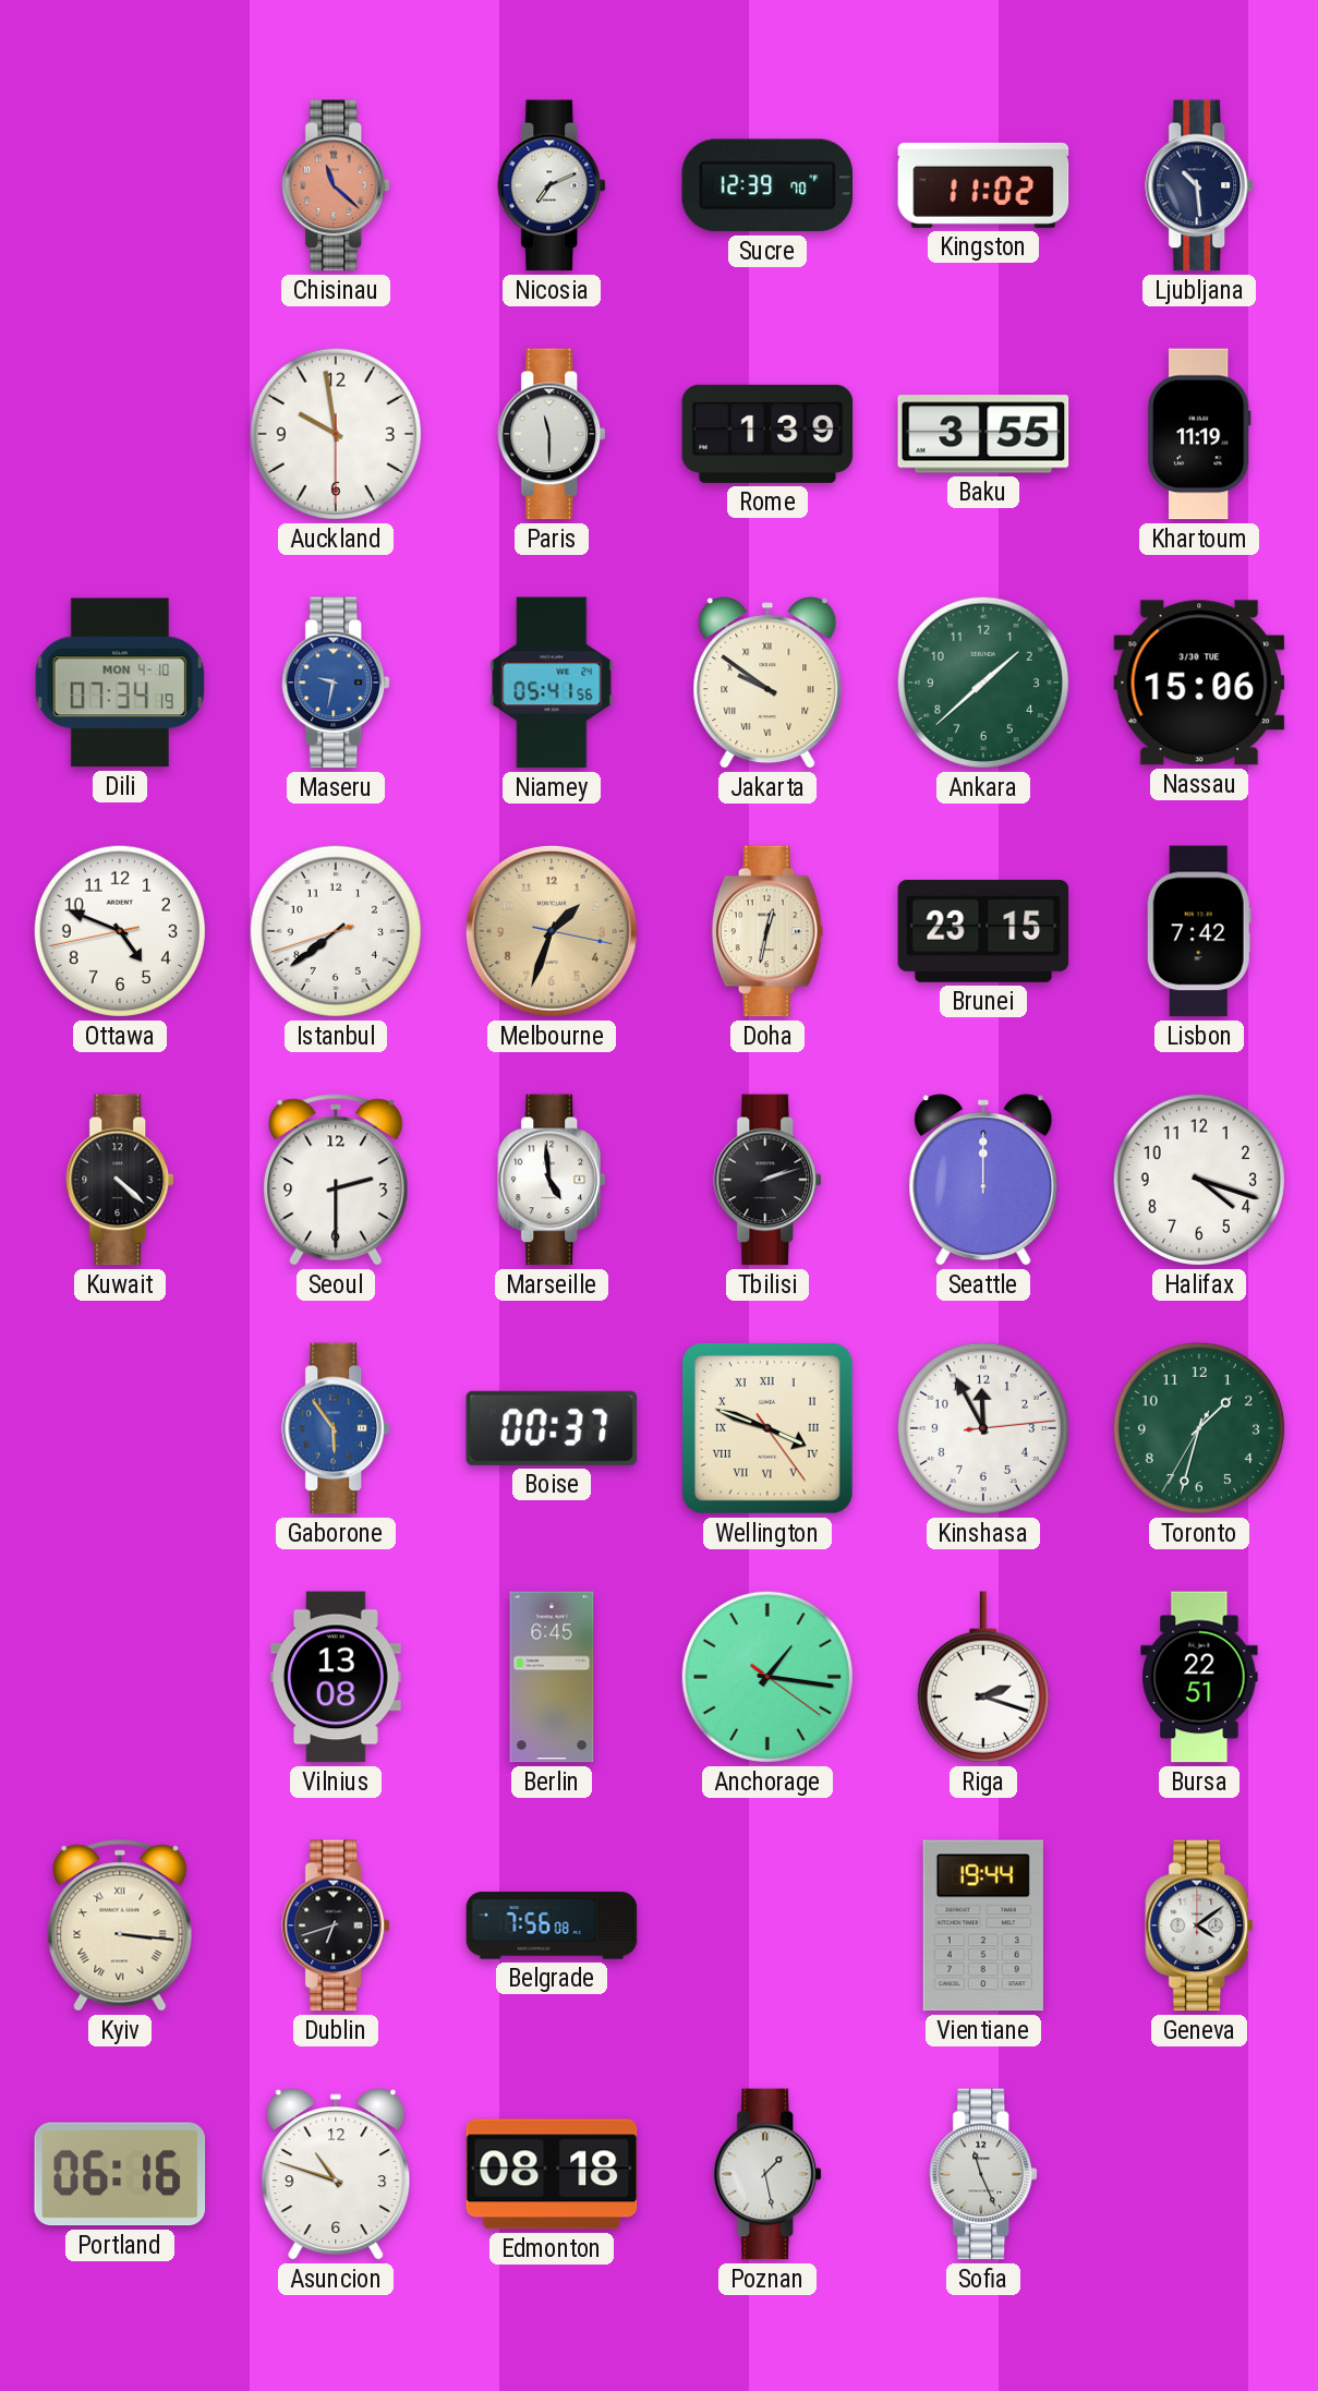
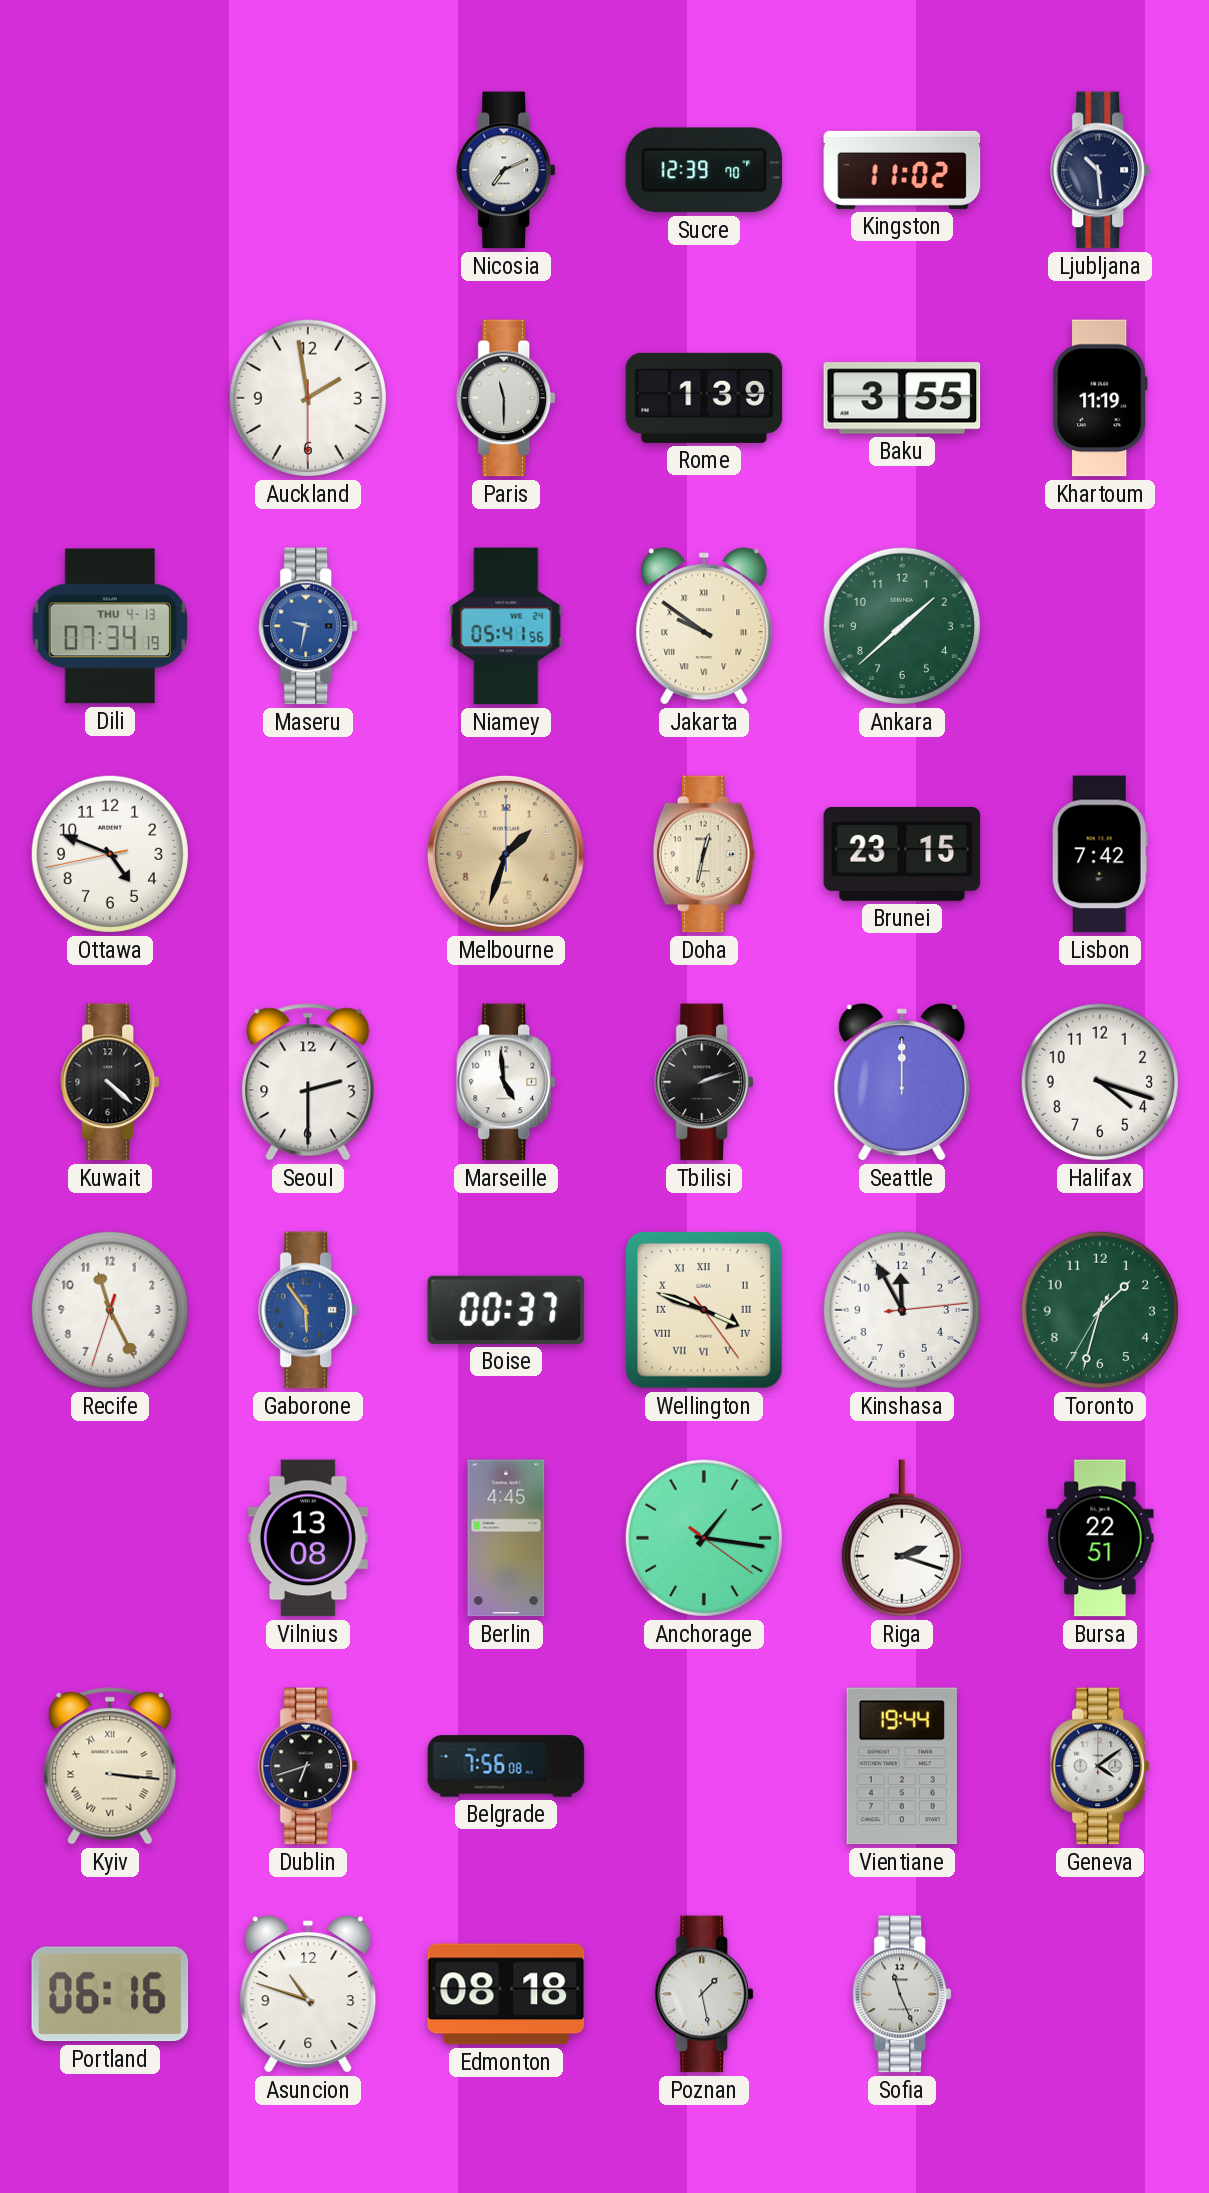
Chisinau: 11:22 -> none (337, 185)
Auckland: 9:58 -> 1:58 (308, 398)
Dili date: MON 4-10 -> THU 4-13 (110, 626)
Nassau: 15:06 -> none (1199, 683)
Istanbul: 7:38 -> none (336, 931)
Melbourne: 1:33:17 -> 1:33:00 (506, 854)
Recife: none -> 11:25 (110, 1310)
Berlin: 6:45 -> 4:45 (506, 1538)
